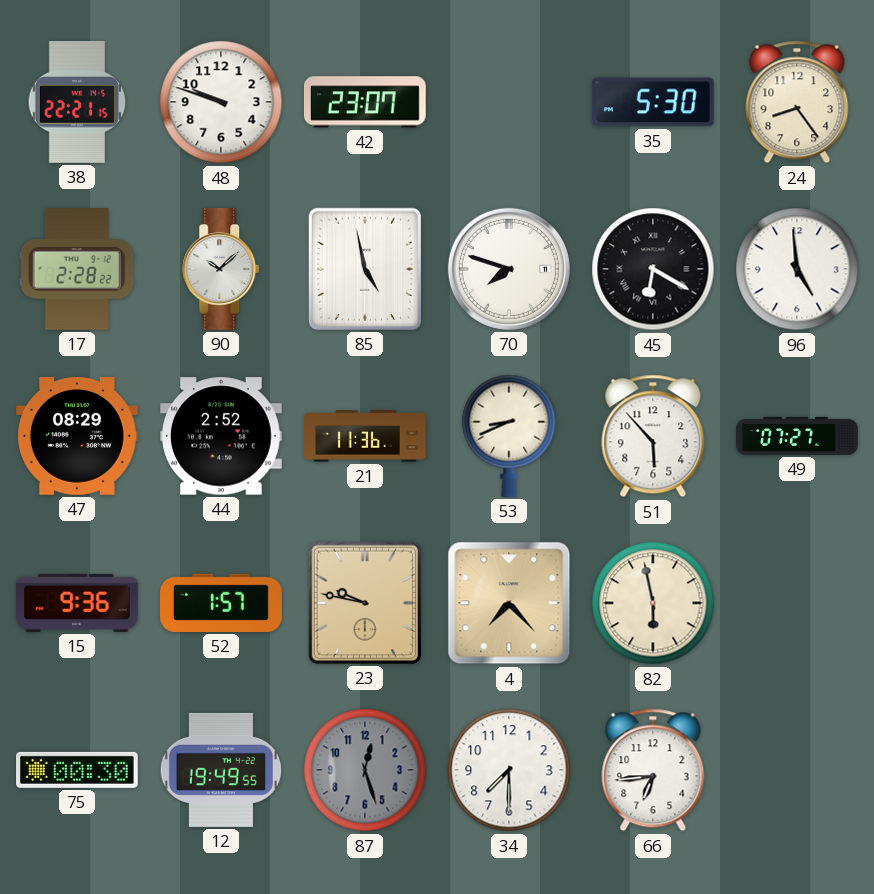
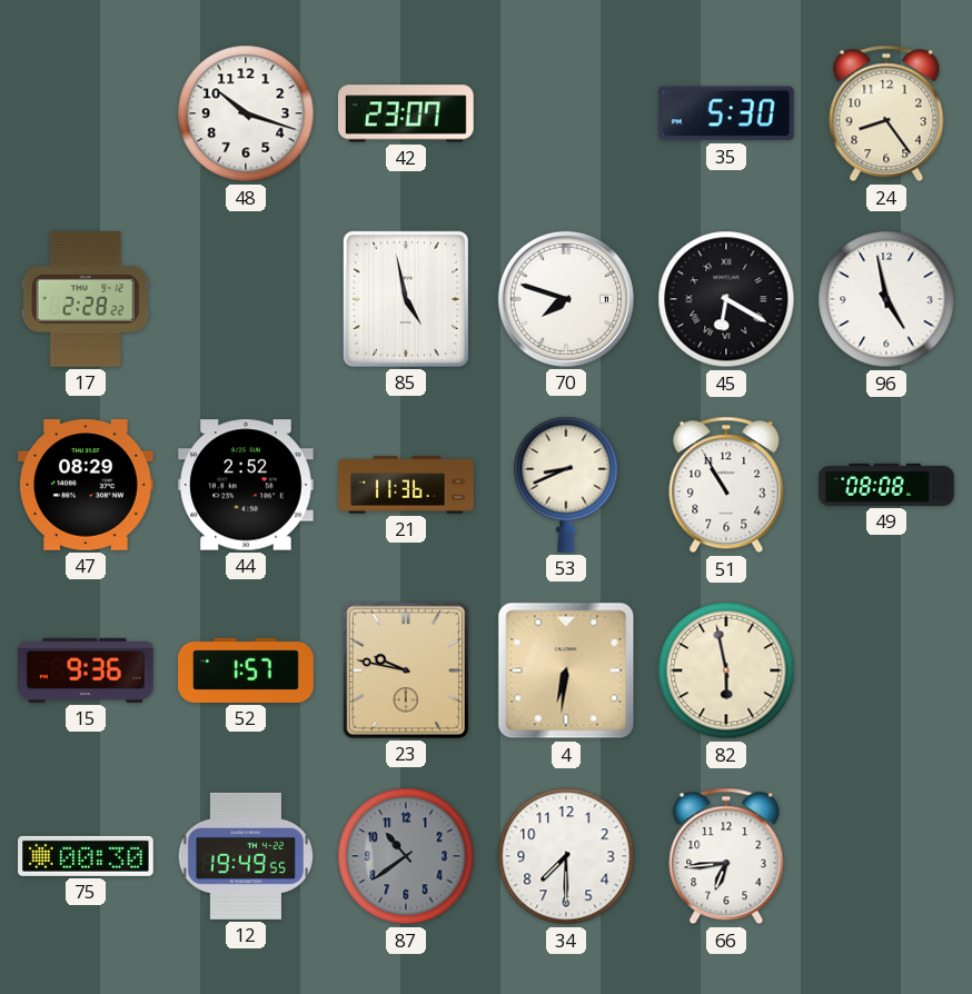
38: 22:21 -> none (77, 103)
48: 9:48 -> 10:18 (246, 113)
90: 10:08 -> none (222, 270)
96: 4:59 -> 4:58 (886, 299)
51: 5:53 -> 10:55 (726, 485)
49: 07:27 -> 08:08 (886, 485)
4: 7:23 -> 6:31 (566, 670)
87: 12:27 -> 10:39 (406, 856)
